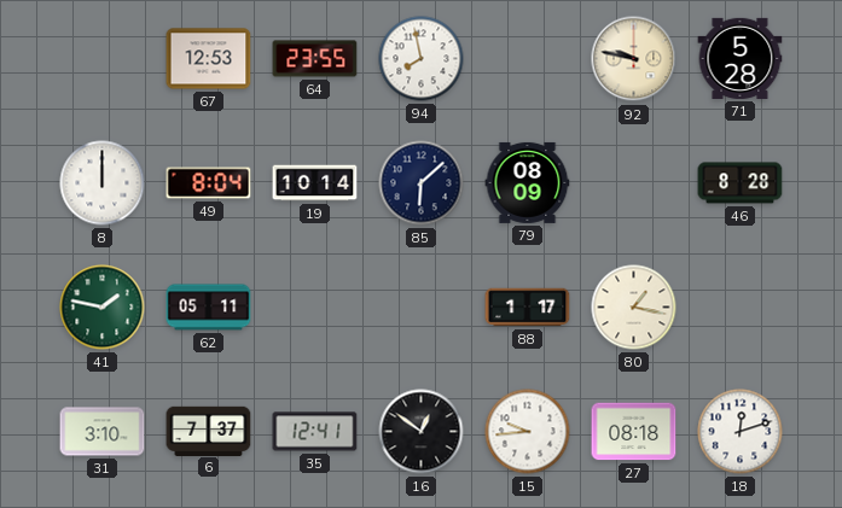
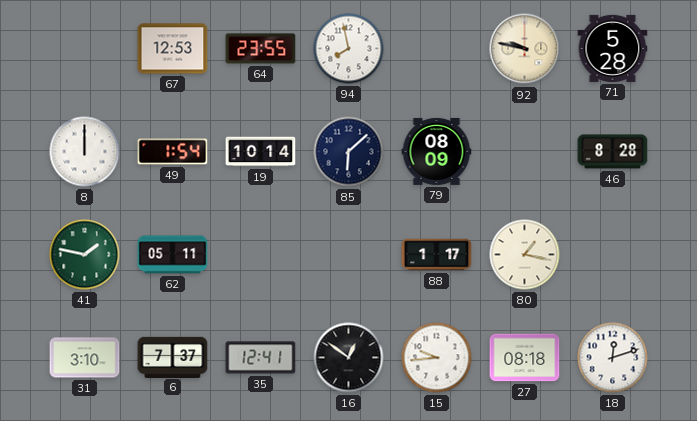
49: 8:04 -> 1:54 (173, 152)
